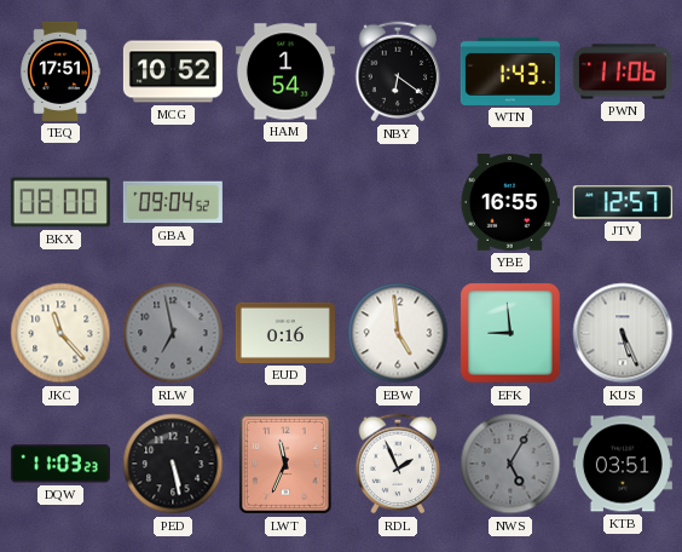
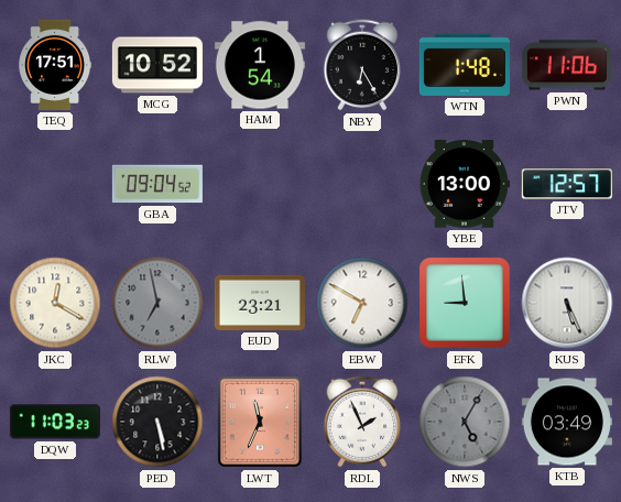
NBY: 6:21 -> 6:25 (362, 65)
WTN: 1:43 -> 1:48 (465, 65)
BKX: 08:00 -> none (60, 202)
YBE: 16:55 -> 13:00 (465, 184)
JKC: 11:23 -> 12:20 (55, 303)
EUD: 0:16 -> 23:21 (260, 303)
EBW: 4:59 -> 6:50 (362, 303)
KTB: 03:51 -> 03:49 (567, 422)
